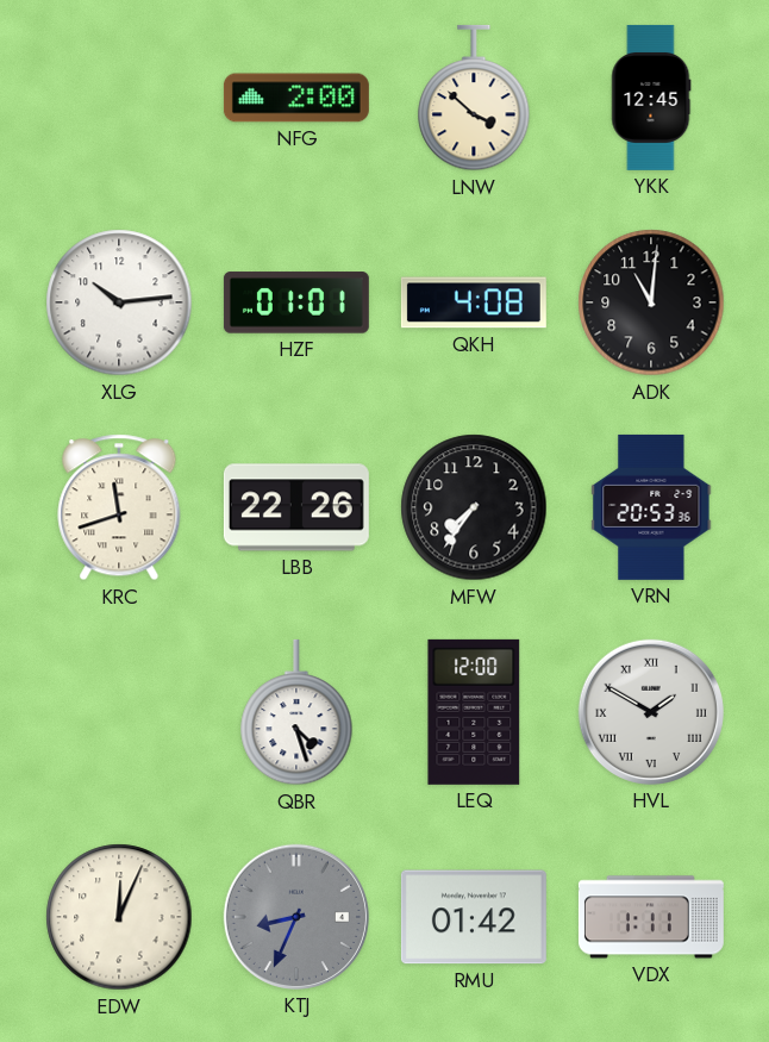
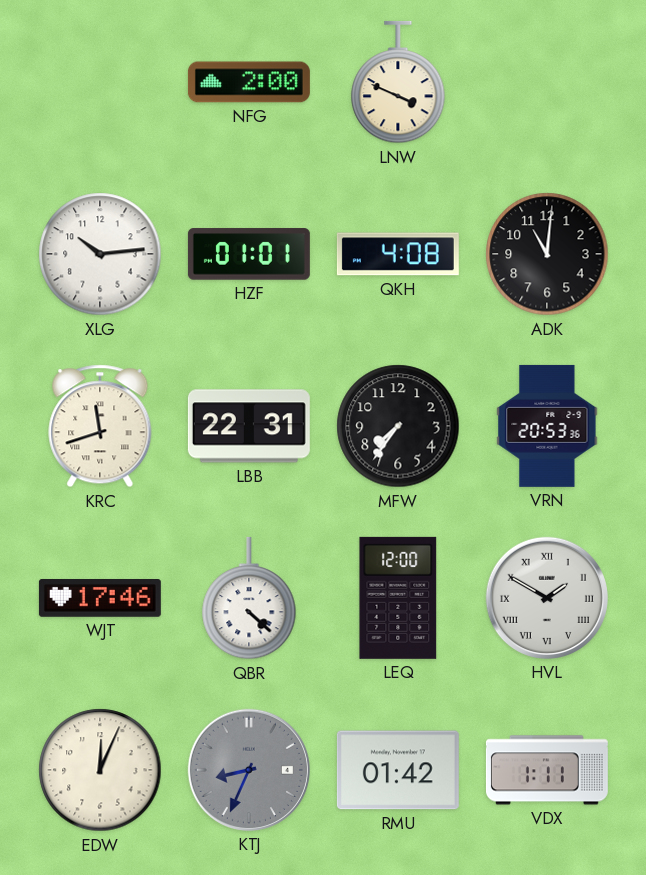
LNW: 3:52 -> 3:49 (398, 82)
YKK: 12:45 -> none (651, 98)
LBB: 22:26 -> 22:31 (249, 426)
WJT: none -> 17:46 (100, 599)
QBR: 4:27 -> 4:22 (249, 598)
